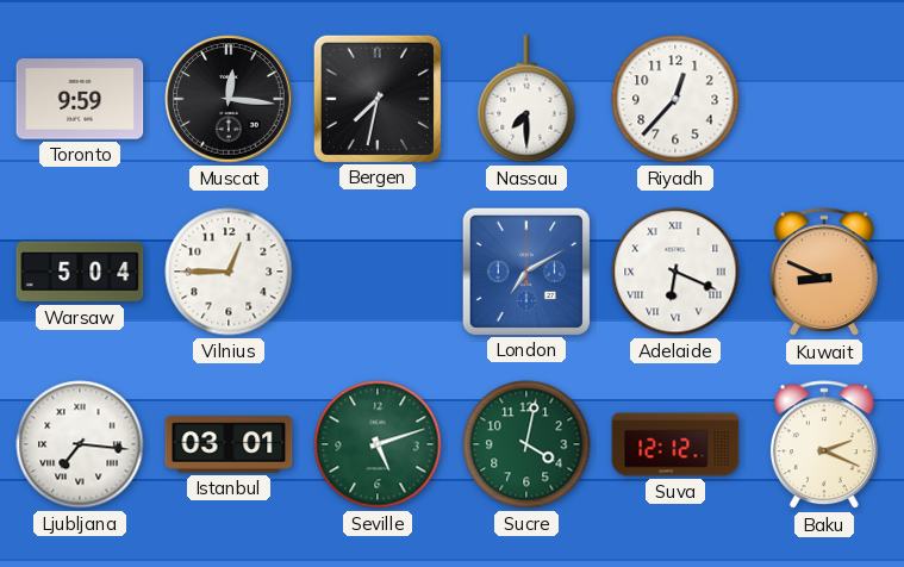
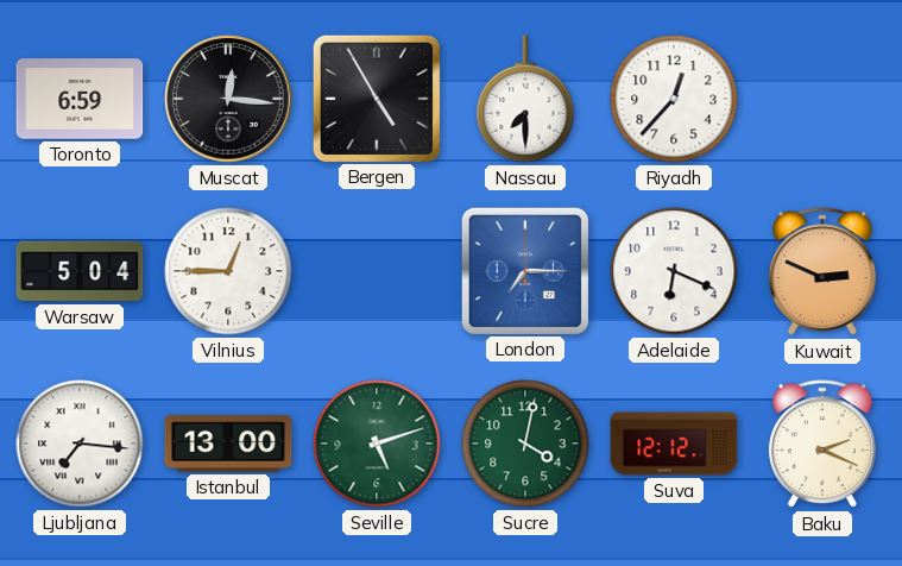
Toronto: 9:59 -> 6:59 (80, 99)
Bergen: 7:32 -> 4:55 (376, 98)
London: 7:10 -> 7:15 (524, 270)
Adelaide numerals: Roman -> Arabic (674, 271)
Kuwait: 8:49 -> 2:49 (822, 272)
Istanbul: 03:01 -> 13:00 (228, 444)
